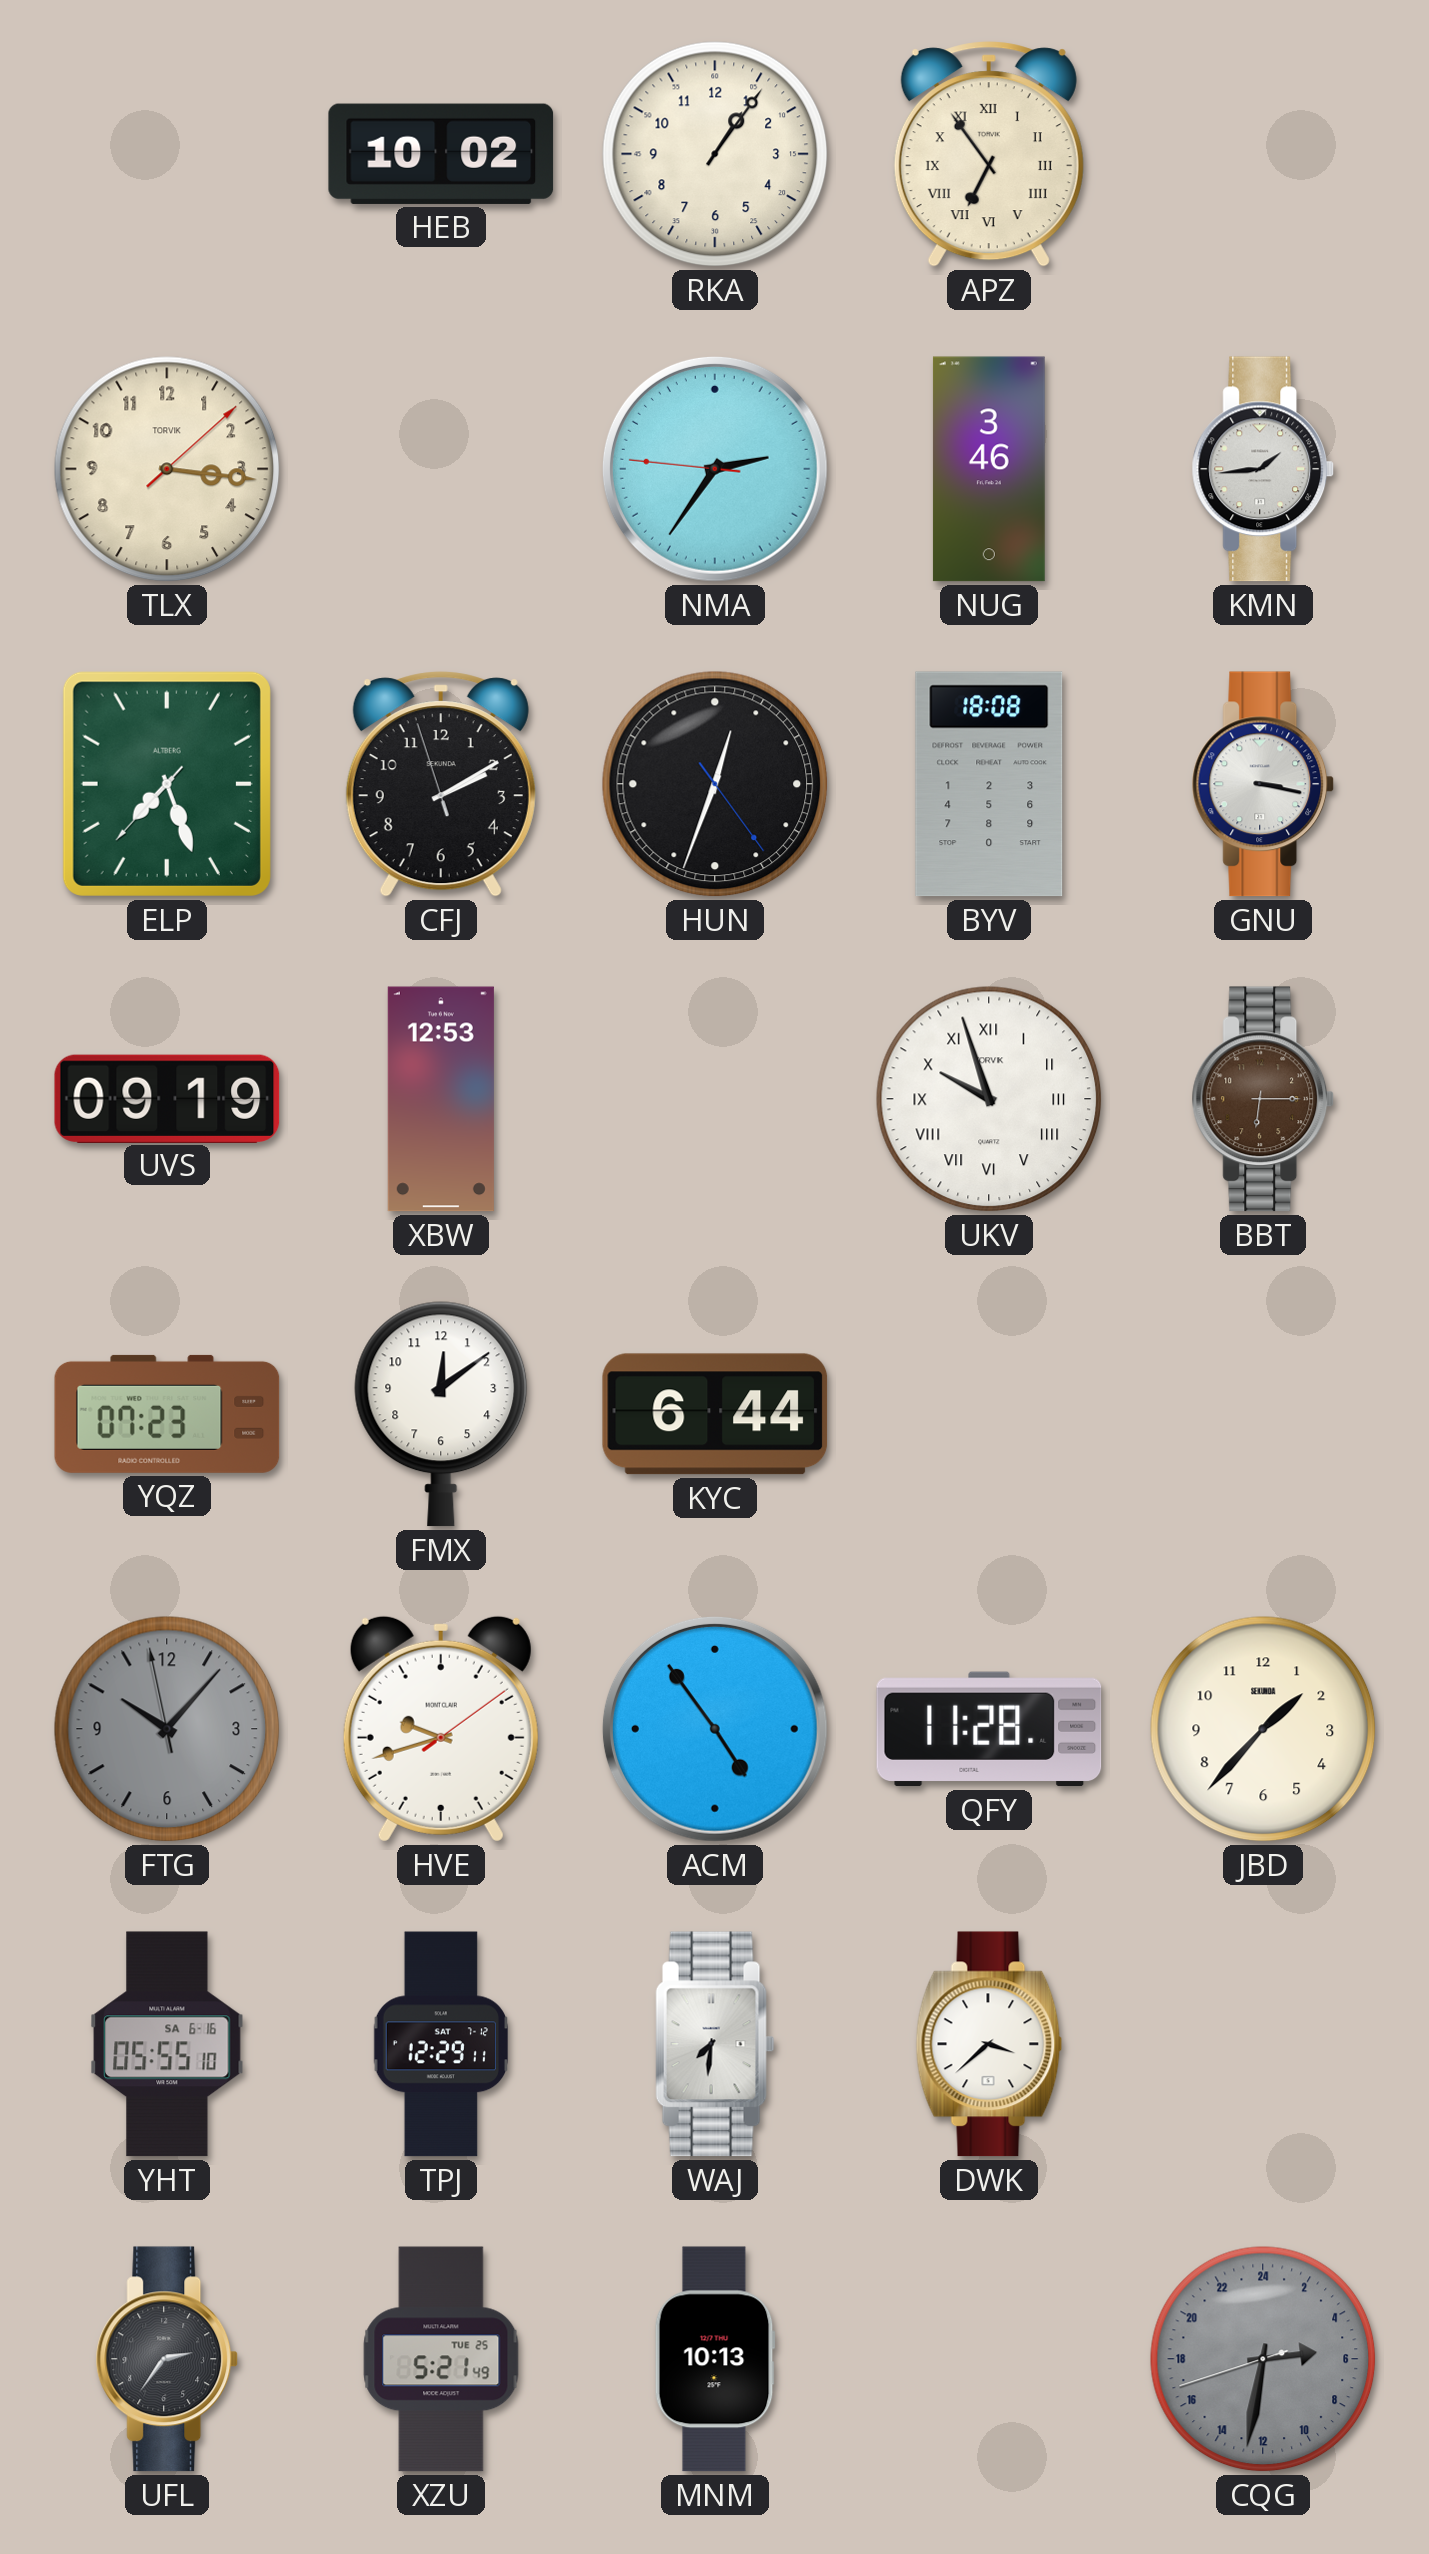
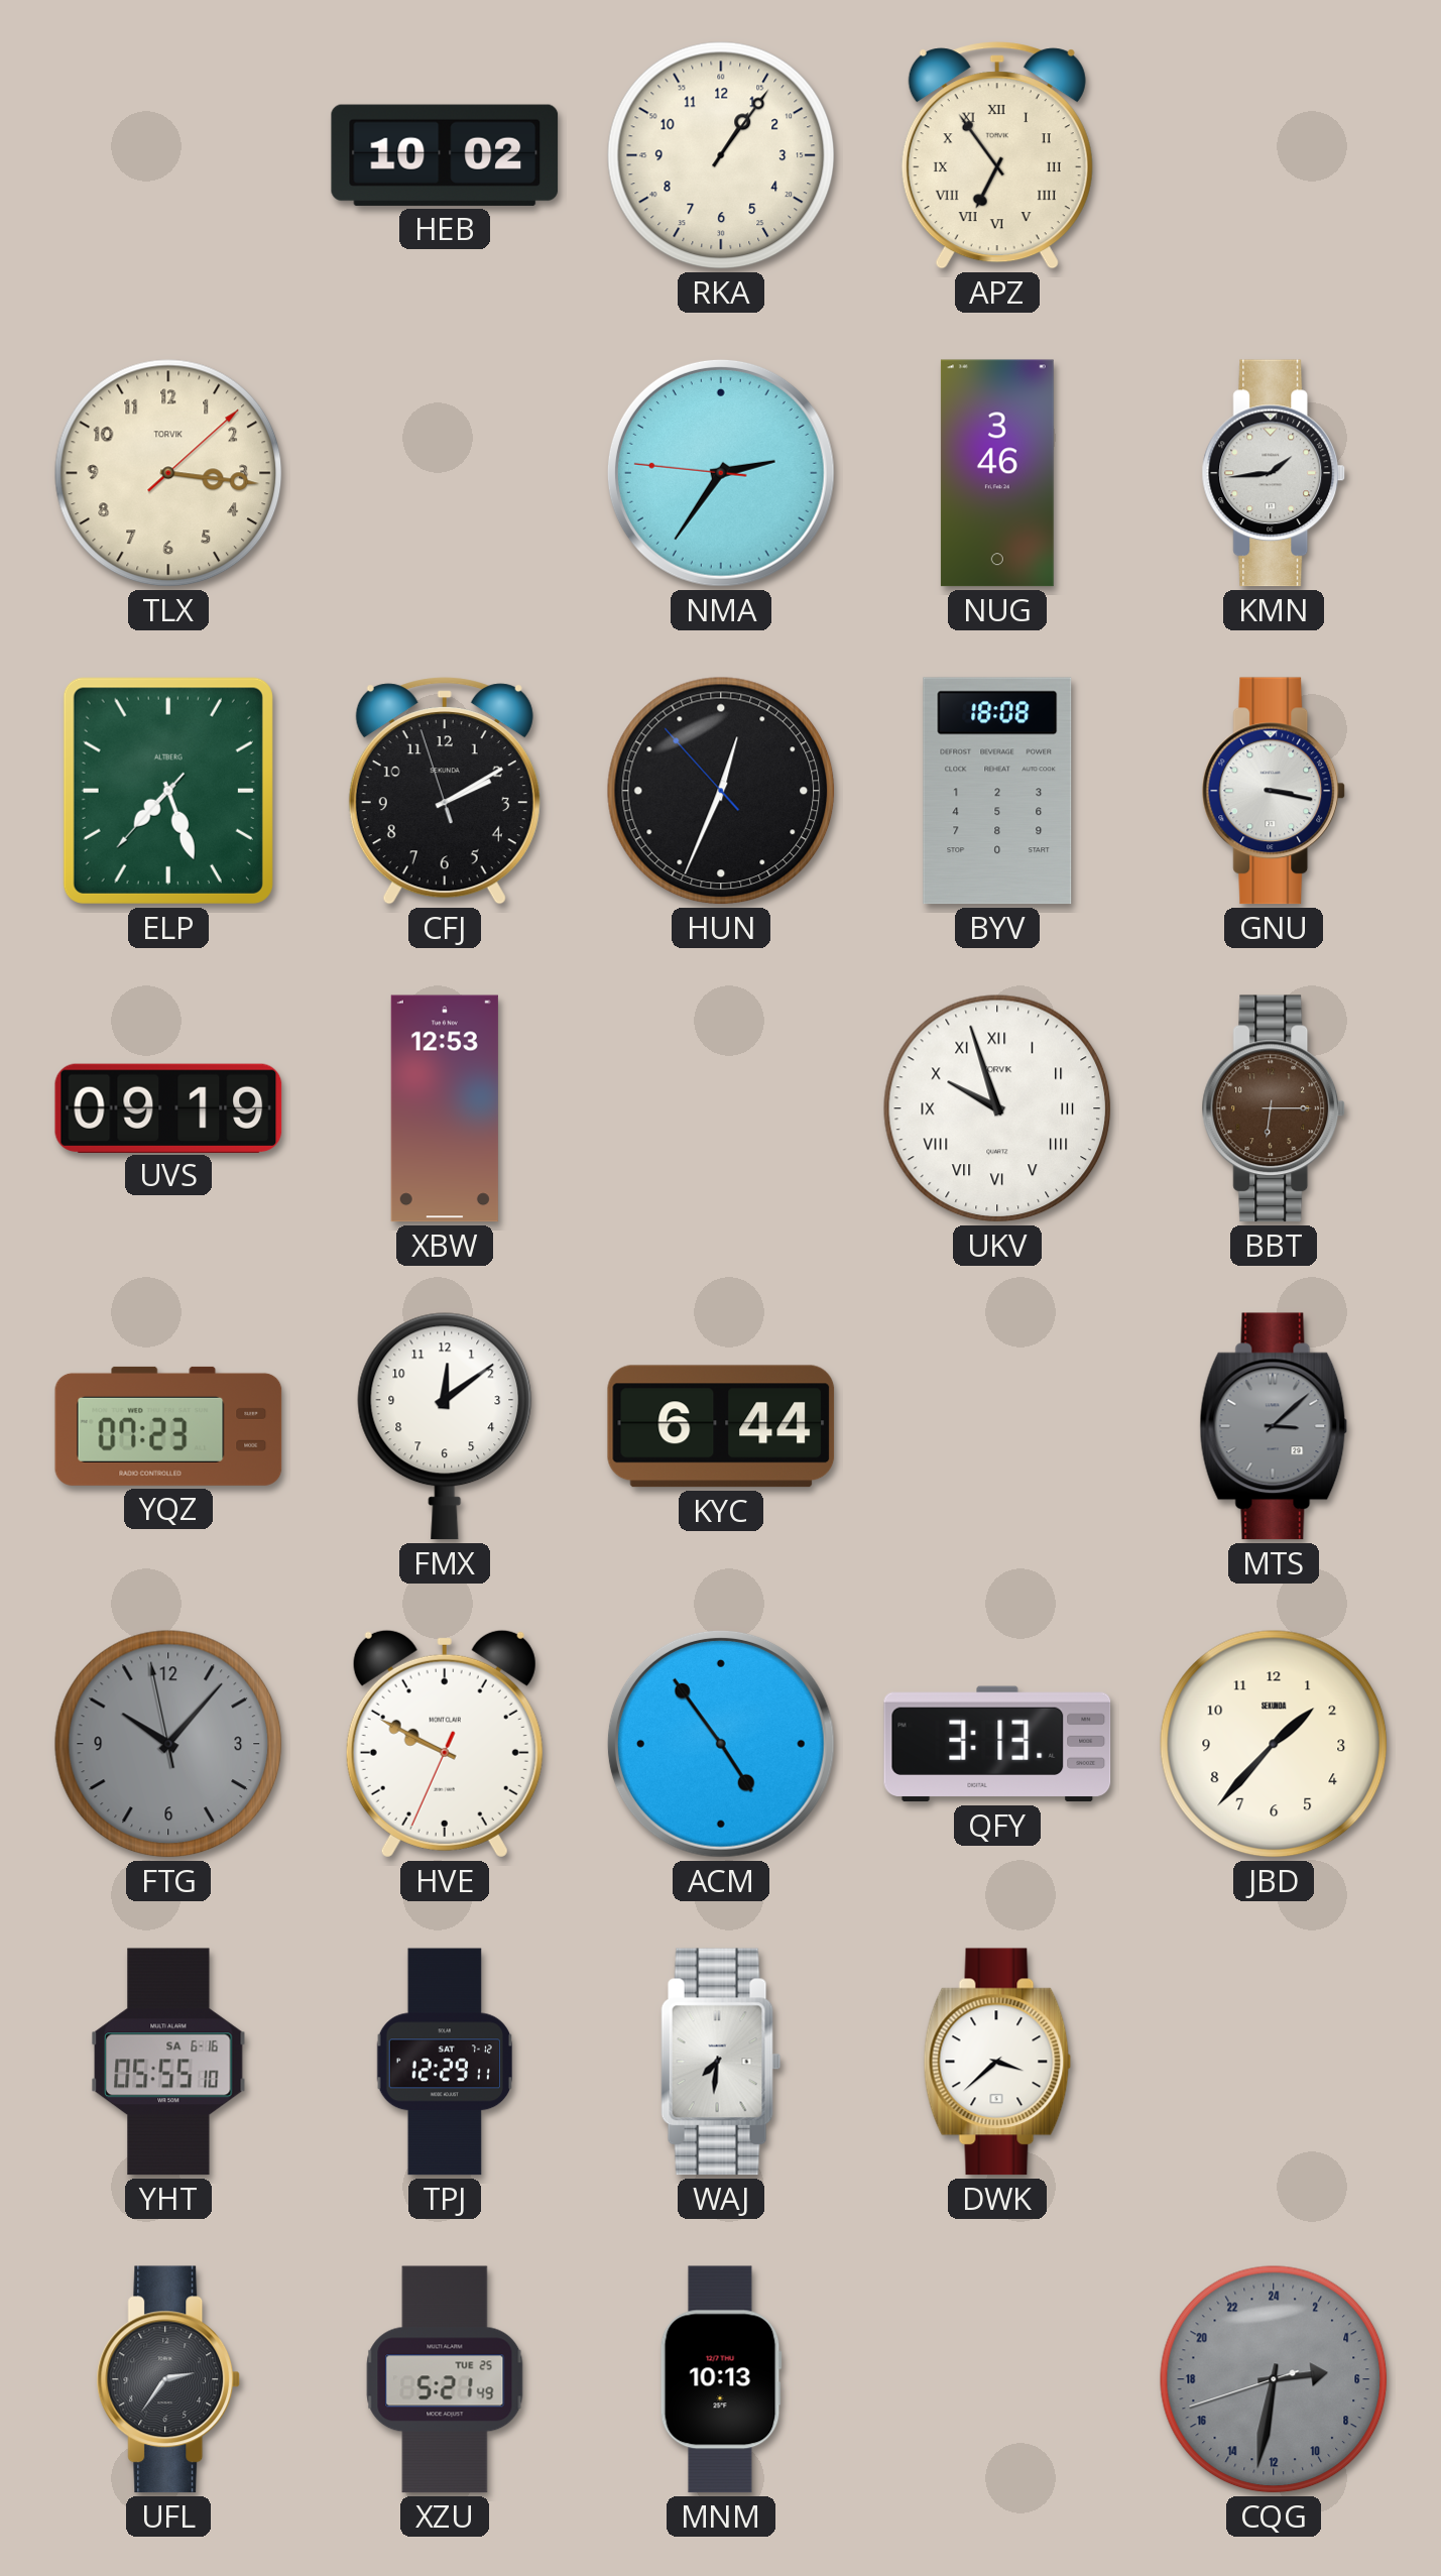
HUN: 12:33:24 -> 12:33:53 (721, 791)
MTS: none -> 3:08 (1274, 1426)
HVE: 9:42 -> 9:49 (445, 1744)
QFY: 11:28 -> 3:13 (997, 1744)
